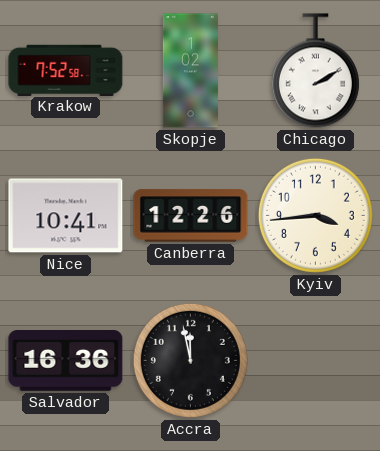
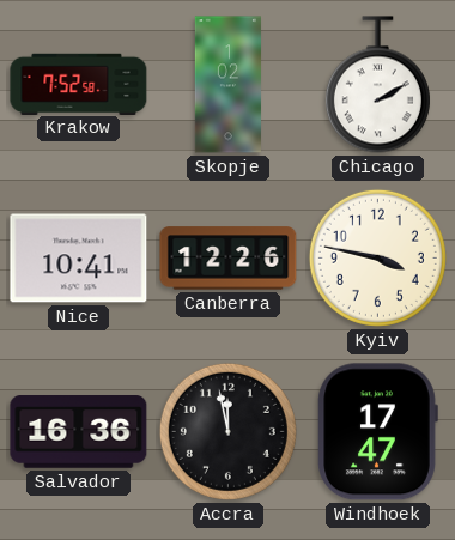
Kyiv: 3:44 -> 3:47 (377, 257)
Windhoek: none -> 17:47 (377, 432)
